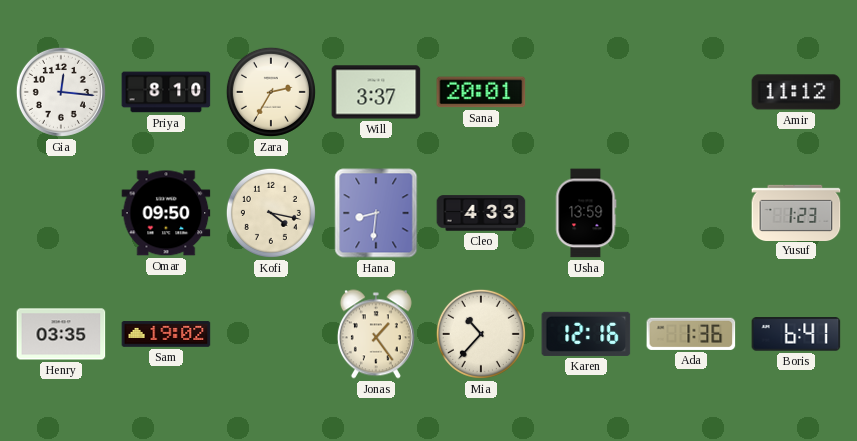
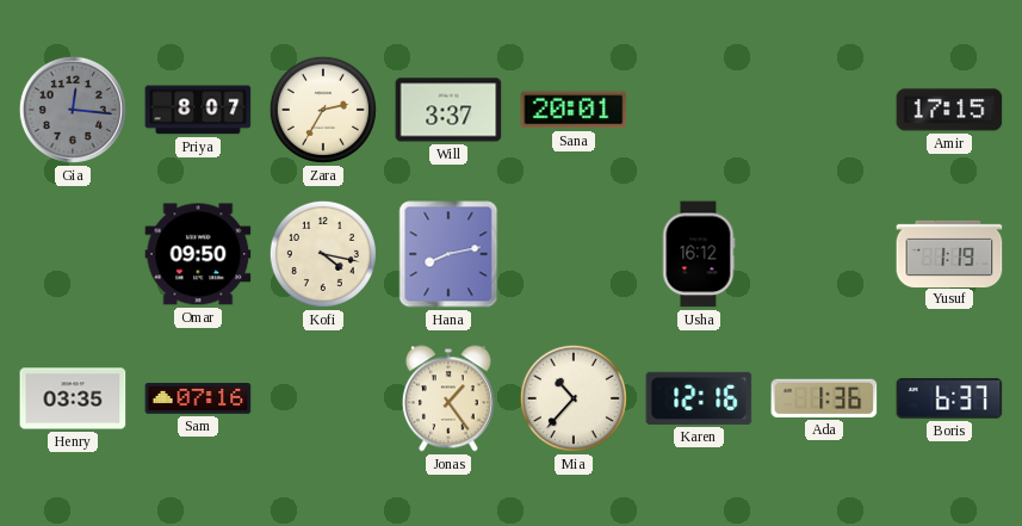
Gia dial: white -> grey (73, 110)
Priya: 8:10 -> 8:07 (198, 110)
Amir: 11:12 -> 17:15 (949, 110)
Hana: 8:31 -> 8:13 (448, 254)
Cleo: 4:33 -> none (481, 213)
Usha: 13:59 -> 16:12 (699, 254)
Yusuf: 1:23 -> 1:19 (949, 253)
Sam: 19:02 -> 07:16 (198, 398)
Boris: 6:41 -> 6:37 (949, 398)
